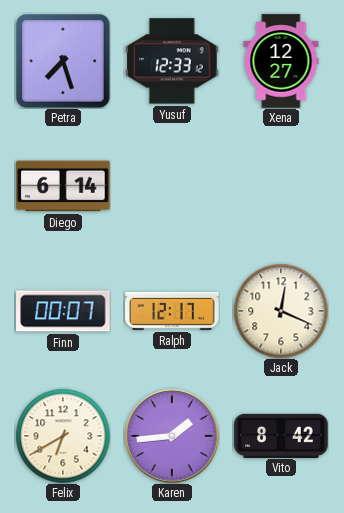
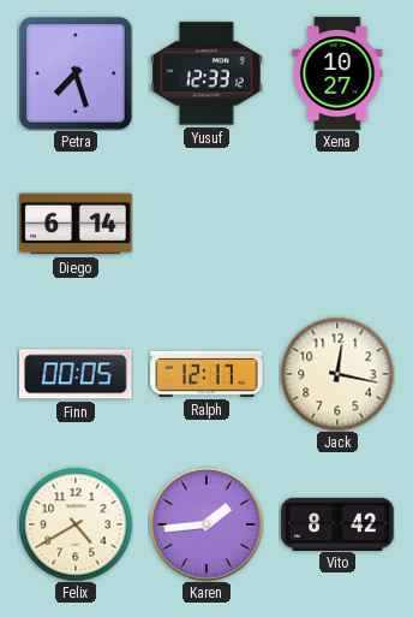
Xena: 12:27 -> 10:27 (337, 73)
Finn: 00:07 -> 00:05 (76, 374)
Jack: 12:19 -> 12:17 (337, 374)
Felix: 6:40 -> 4:40 (76, 524)
